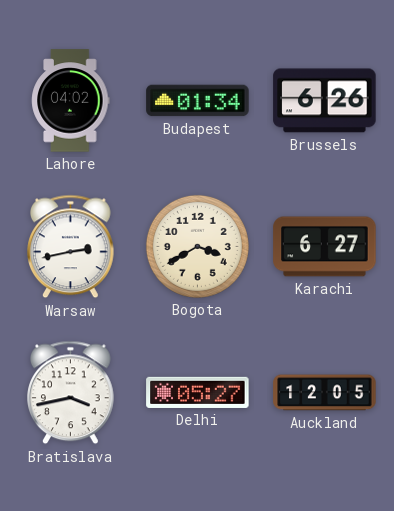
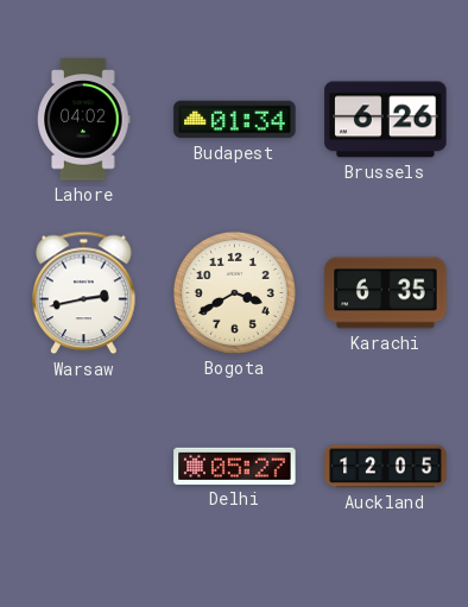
Karachi: 6:27 -> 6:35 (386, 293)
Bratislava: 3:43 -> none (71, 393)
